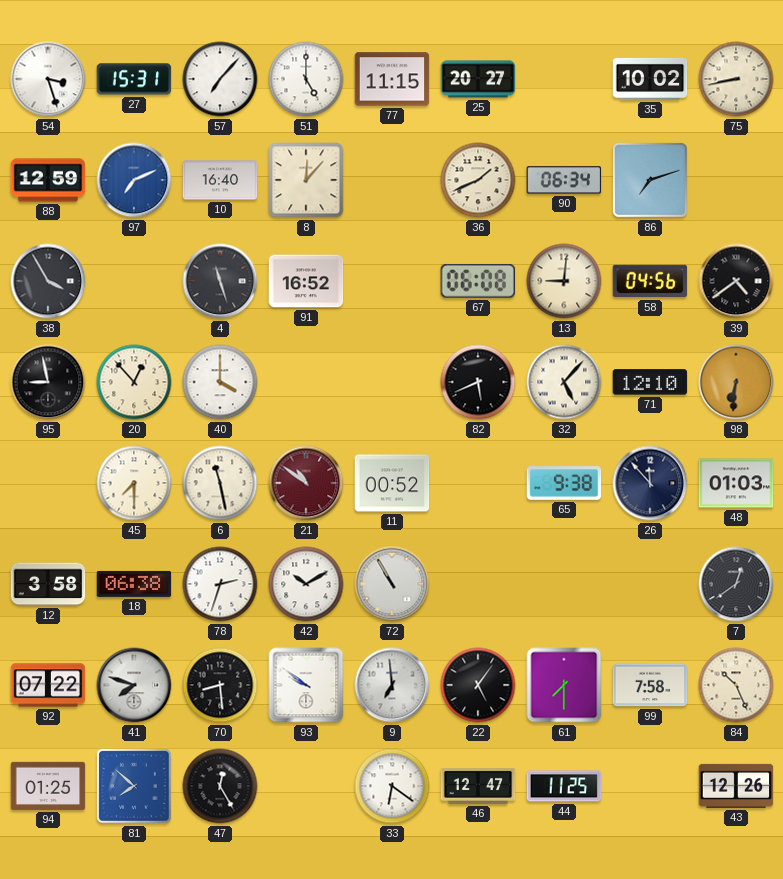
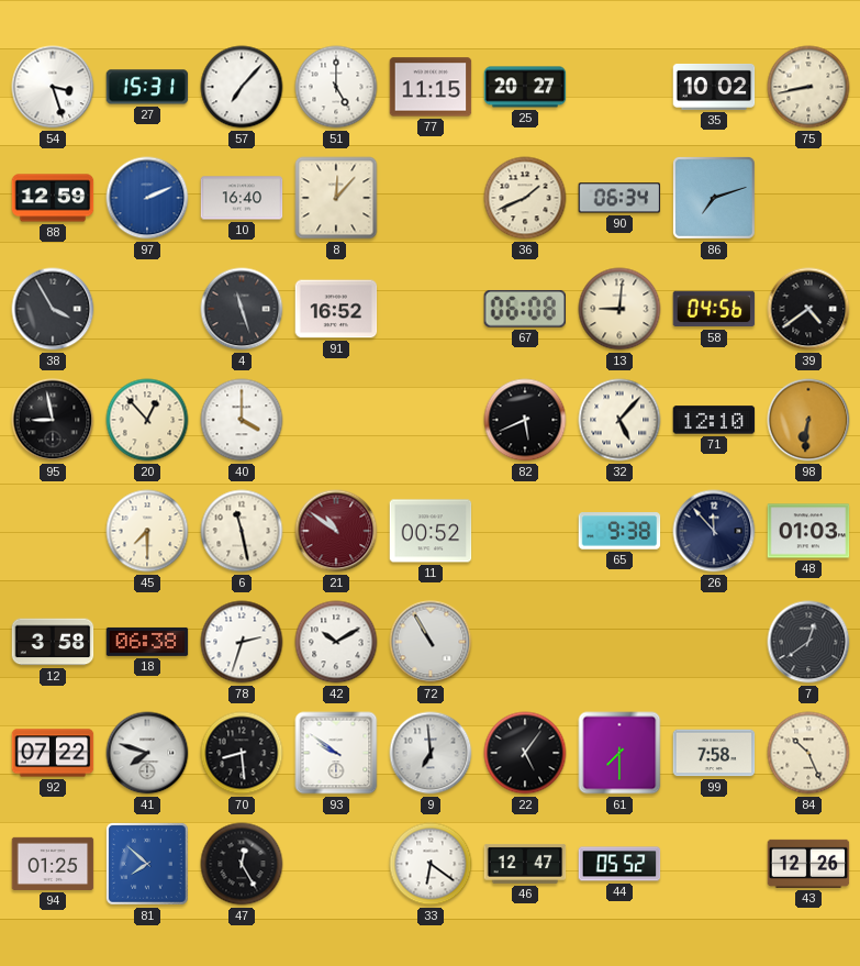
97: 7:11 -> 2:11 (147, 198)
44: 11:25 -> 05:52 (619, 864)
